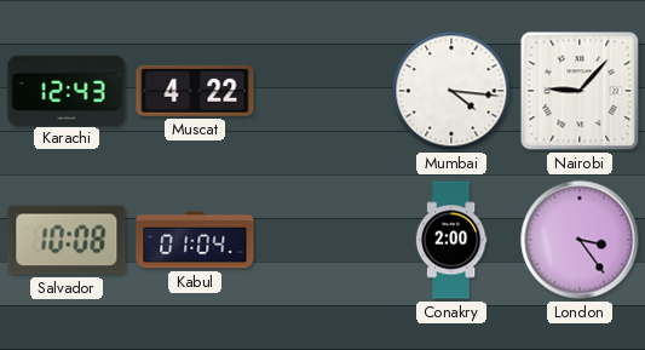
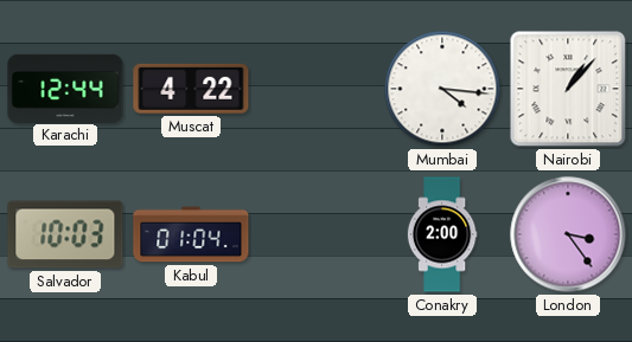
Karachi: 12:43 -> 12:44 (65, 88)
Nairobi: 9:07 -> 1:07 (568, 89)
Salvador: 10:08 -> 10:03 (65, 234)
